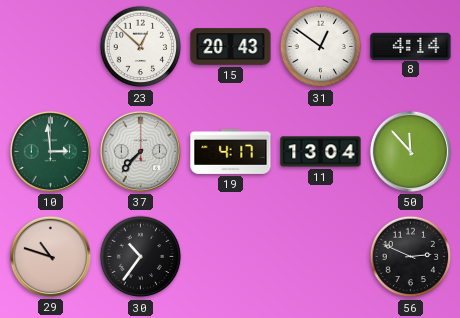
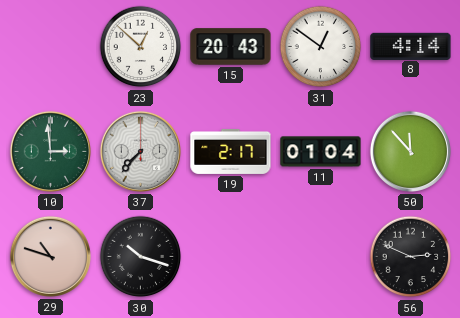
19: 4:17 -> 2:17 (231, 151)
11: 13:04 -> 01:04 (321, 152)
30: 10:36 -> 10:18 (141, 257)
